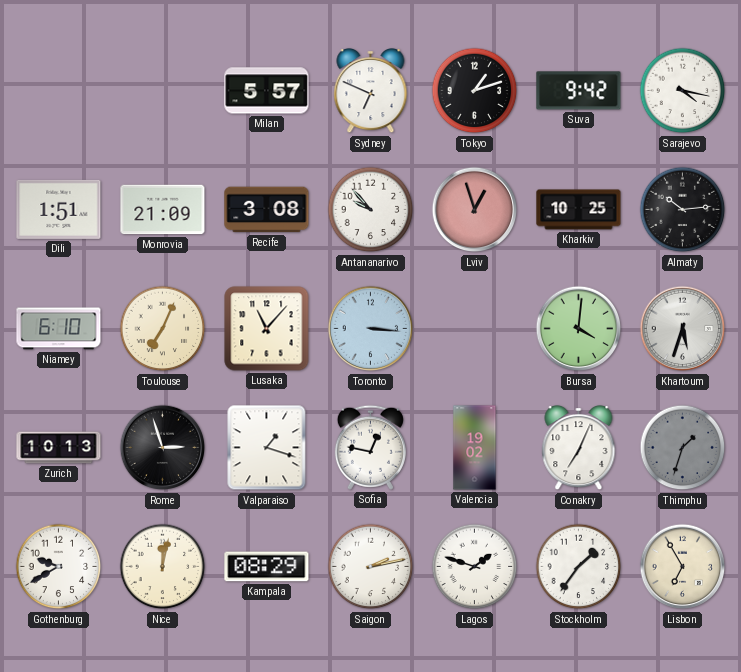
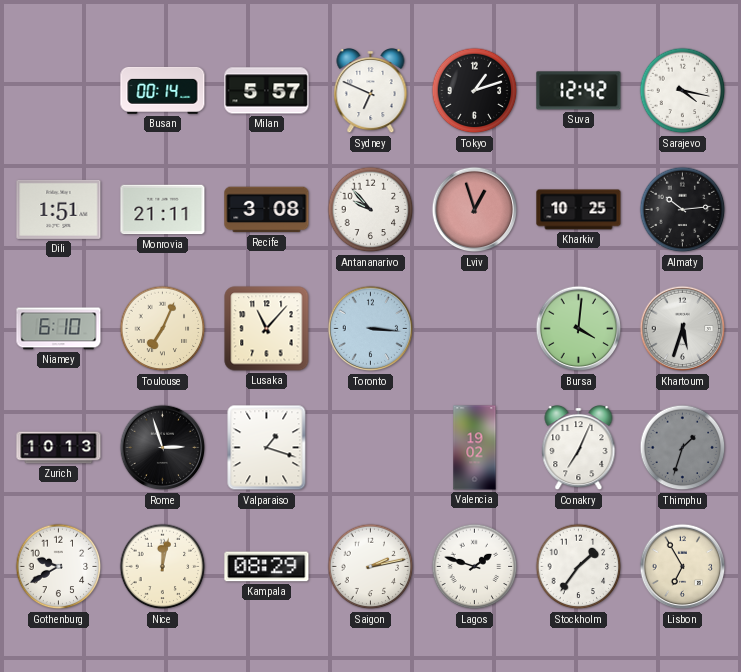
Busan: none -> 00:14 (163, 90)
Suva: 9:42 -> 12:42 (579, 91)
Monrovia: 21:09 -> 21:11 (163, 210)
Sofia: 12:47 -> none (370, 447)
